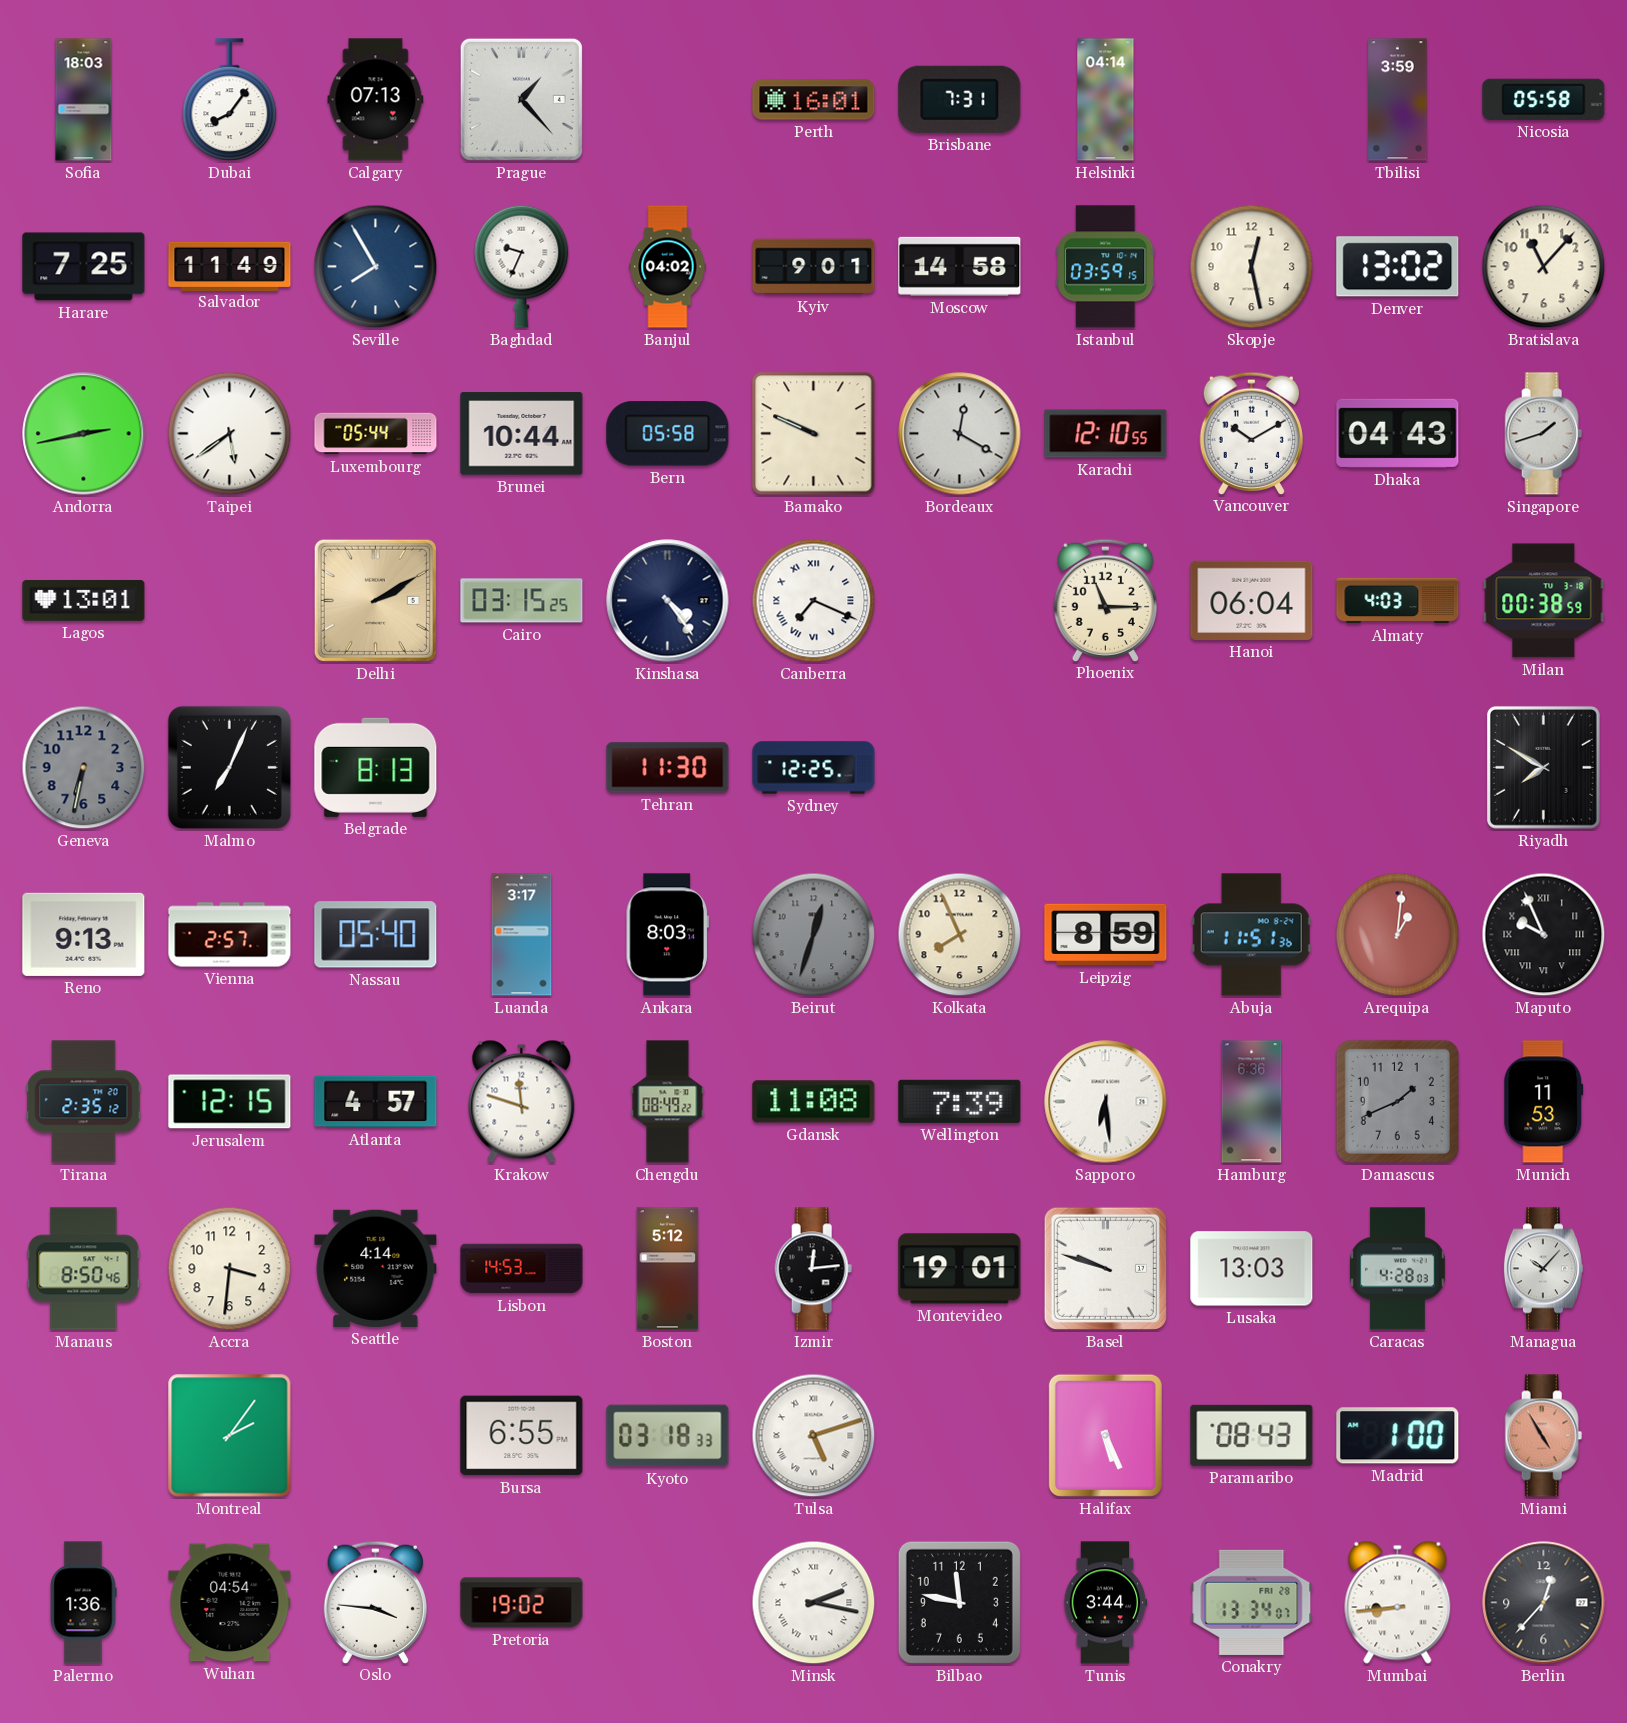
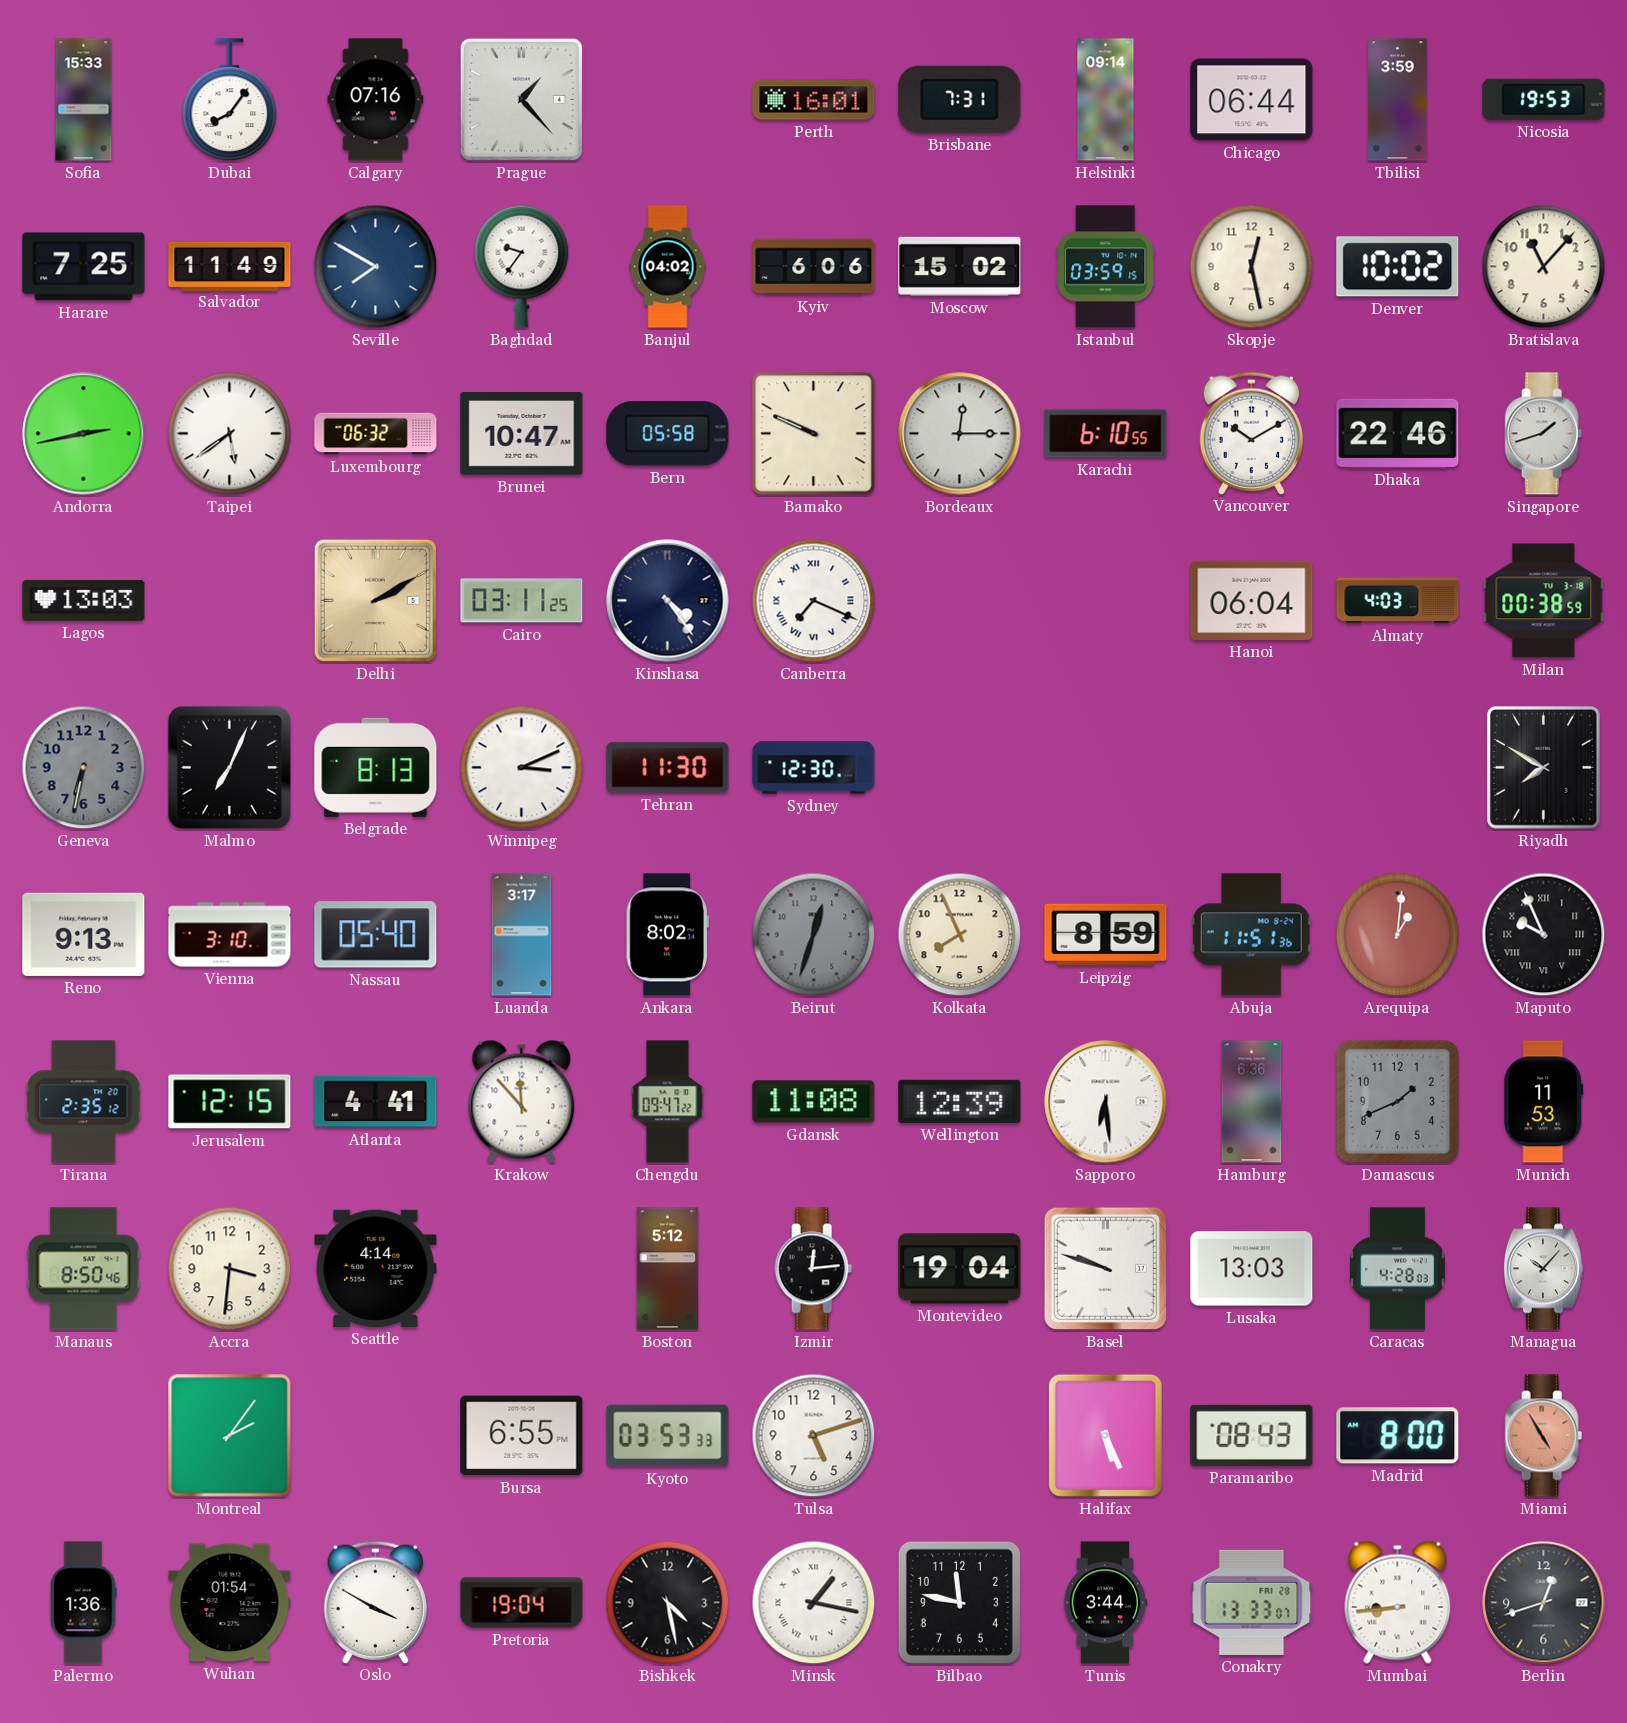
Sofia: 18:03 -> 15:33 (84, 100)
Calgary: 07:13 -> 07:16 (376, 100)
Helsinki: 04:14 -> 09:14 (1106, 100)
Chicago: none -> 06:44 (1252, 100)
Nicosia: 05:58 -> 19:53 (1544, 99)
Seville: 7:55 -> 7:50 (376, 267)
Baghdad: 9:34 -> 9:36 (522, 266)
Kyiv: 9:01 -> 6:06 (814, 267)
Moscow: 14:58 -> 15:02 (960, 266)
Denver: 13:02 -> 10:02 (1398, 267)
Luxembourg: 05:44 -> 06:32 (376, 434)
Brunei: 10:44 -> 10:47 (522, 434)
Bordeaux: 12:20 -> 12:15 (960, 434)
Karachi: 12:10 -> 6:10 (1106, 434)
Dhaka: 04:43 -> 22:46 (1398, 433)
Lagos: 13:01 -> 13:03 (84, 600)
Cairo: 03:15 -> 03:11 (522, 601)
Phoenix: 11:15 -> none (1105, 600)
Winnipeg: none -> 3:11 (522, 768)
Sydney: 12:25 -> 12:30 (814, 768)
Vienna: 2:57 -> 3:10 (230, 935)
Ankara: 8:03 -> 8:02 (667, 935)
Atlanta: 4:57 -> 4:41 (376, 1102)
Krakow: 11:48 -> 11:53 (522, 1101)
Chengdu: 08:49 -> 09:47 (668, 1102)
Wellington: 7:39 -> 12:39 (960, 1101)
Lisbon: 14:53 -> none (522, 1269)
Montevideo: 19:01 -> 19:04 (960, 1269)
Kyoto: 03:18 -> 03:53 (668, 1436)
Tulsa numerals: Roman -> Arabic (814, 1436)
Madrid: 1:00 -> 8:00 (1398, 1436)
Wuhan: 04:54 -> 01:54 (230, 1603)
Oslo: 3:46 -> 3:50 (375, 1602)
Pretoria: 19:02 -> 19:04 (522, 1603)
Bishkek: none -> 4:28 (668, 1603)
Minsk: 2:17 -> 1:17 (814, 1603)
Conakry: 13:34 -> 13:33 (1252, 1602)
Berlin: 12:37 -> 12:42 (1544, 1603)
